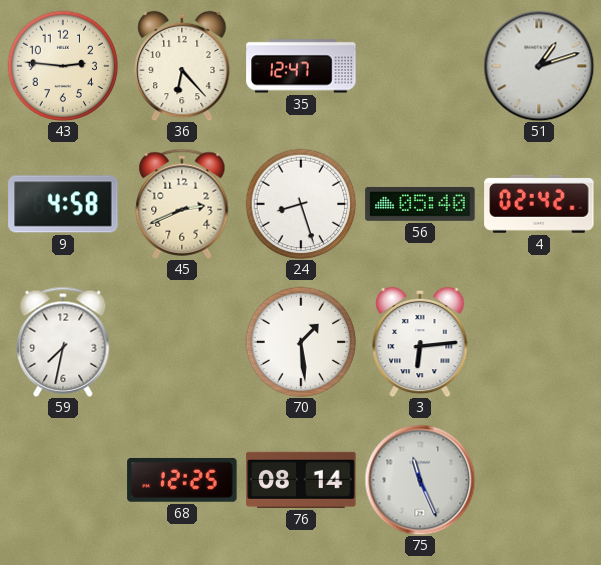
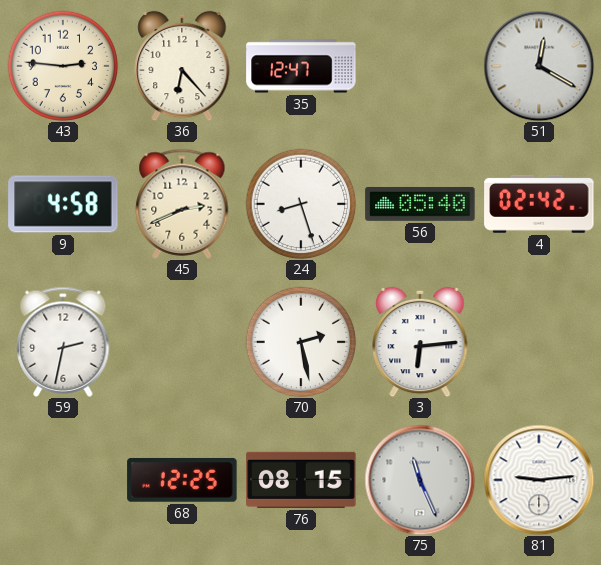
51: 1:12 -> 12:20 (539, 66)
59: 7:32 -> 2:32 (63, 342)
70: 1:29 -> 2:28 (301, 342)
76: 08:14 -> 08:15 (301, 480)
81: none -> 9:14 (539, 480)
